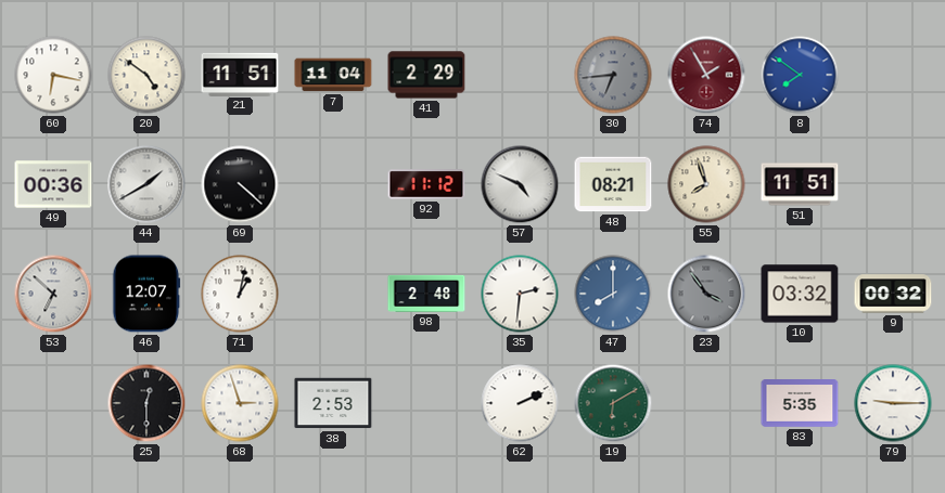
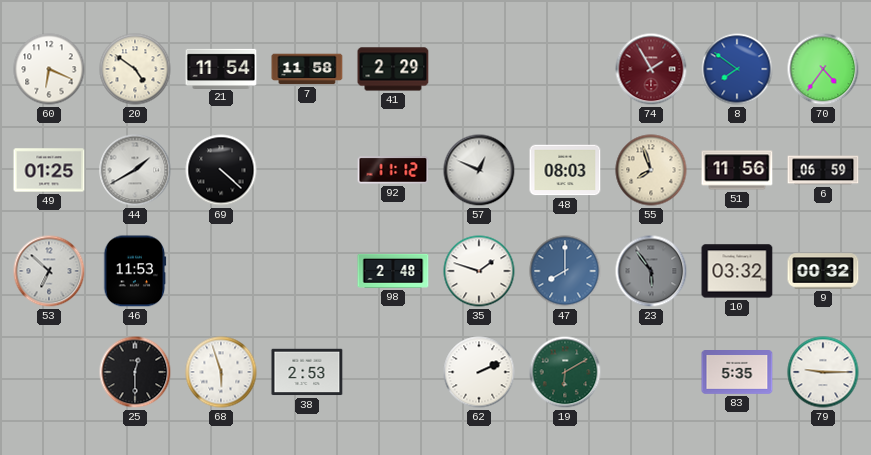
60: 6:17 -> 6:19 (49, 69)
21: 11:51 -> 11:54 (221, 68)
7: 11:04 -> 11:58 (307, 69)
30: 6:44 -> none (613, 75)
70: none -> 4:36 (823, 69)
49: 00:36 -> 01:25 (49, 170)
57: 4:49 -> 12:49 (479, 170)
48: 08:21 -> 08:03 (565, 170)
51: 11:51 -> 11:56 (737, 170)
6: none -> 06:59 (823, 170)
46: 12:07 -> 11:53 (135, 271)
71: 1:02 -> none (240, 294)
35: 2:31 -> 1:48 (479, 271)
23: 3:54 -> 5:54 (651, 271)
68: 2:57 -> 5:57 (221, 372)
